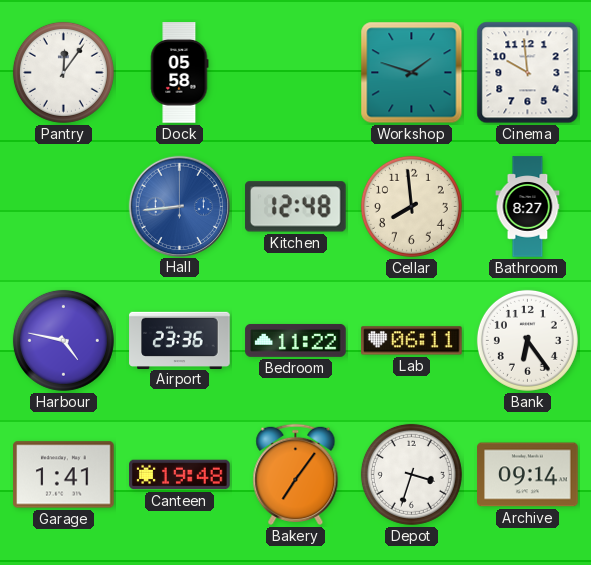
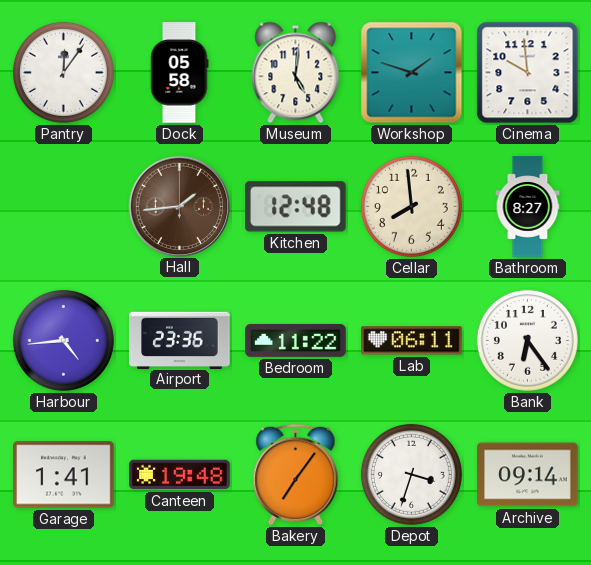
Museum: none -> 5:01 (296, 73)
Hall: 8:44 -> 1:44 (179, 206)
Hall dial: blue -> brown (179, 206)
Harbour: 4:47 -> 4:44 (63, 340)
